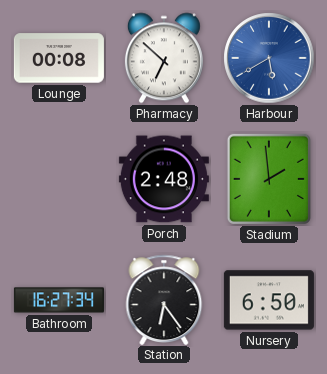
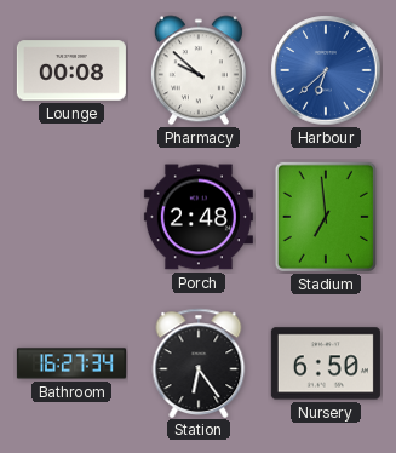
Pharmacy: 6:52 -> 9:52 (199, 70)
Harbour: 5:40 -> 6:38 (326, 70)
Stadium: 1:59 -> 6:59 (326, 217)
